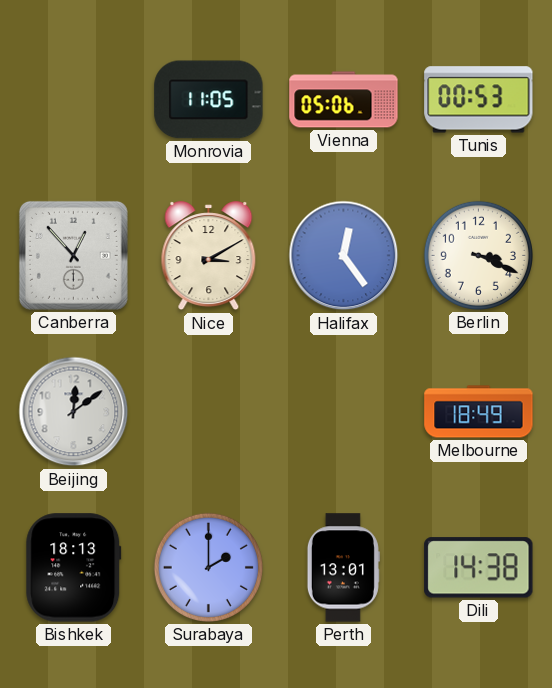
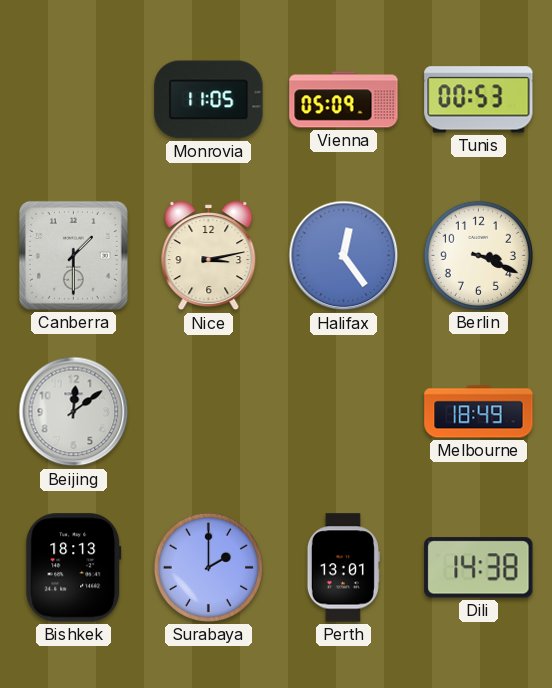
Vienna: 05:06 -> 05:09 (344, 100)
Canberra: 12:53 -> 1:30 (73, 255)
Nice: 3:10 -> 3:13 (209, 256)
